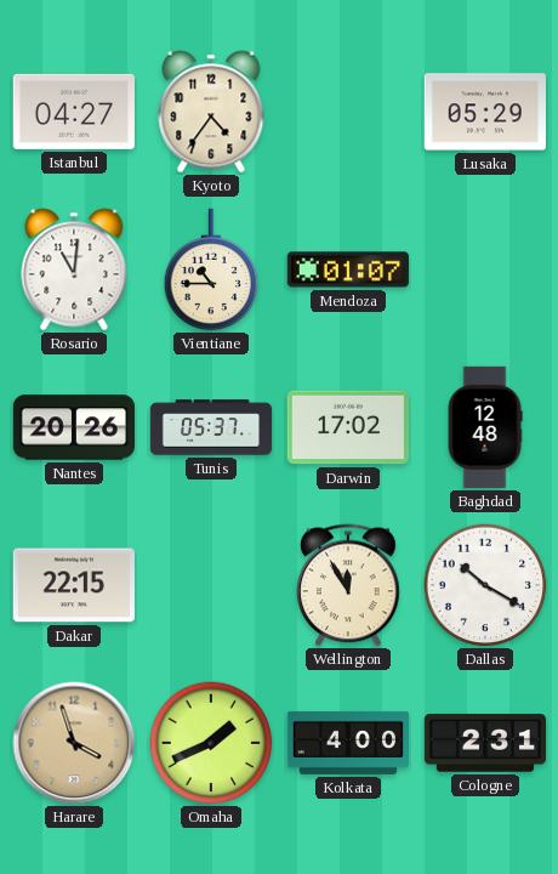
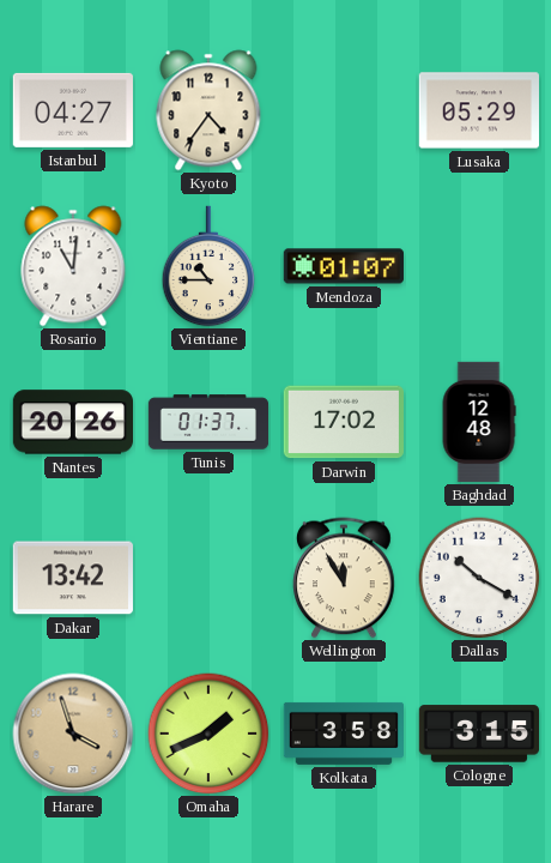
Tunis: 05:37 -> 01:37 (208, 422)
Dakar: 22:15 -> 13:42 (73, 578)
Kolkata: 4:00 -> 3:58 (343, 734)
Cologne: 2:31 -> 3:15 (478, 734)
